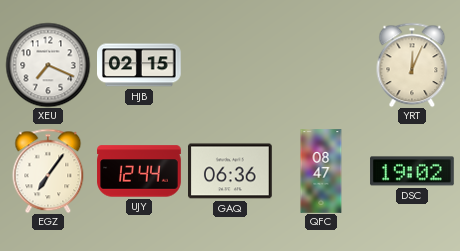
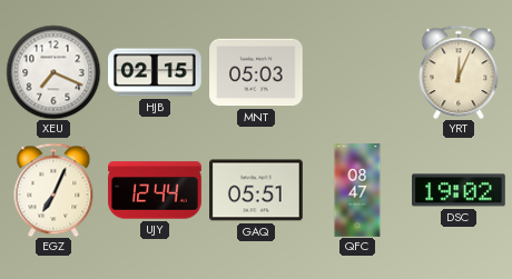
MNT: none -> 05:03 (256, 72)
EGZ: 7:06 -> 7:04 (53, 190)
GAQ: 06:36 -> 05:51 (257, 190)
